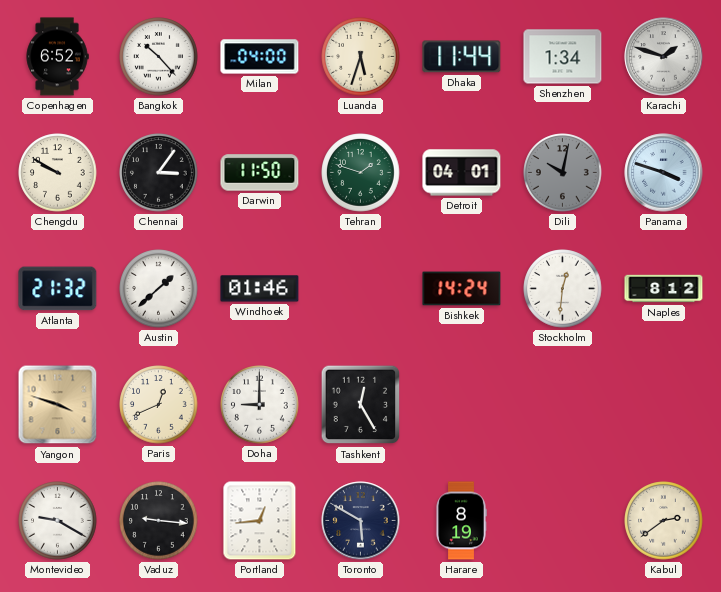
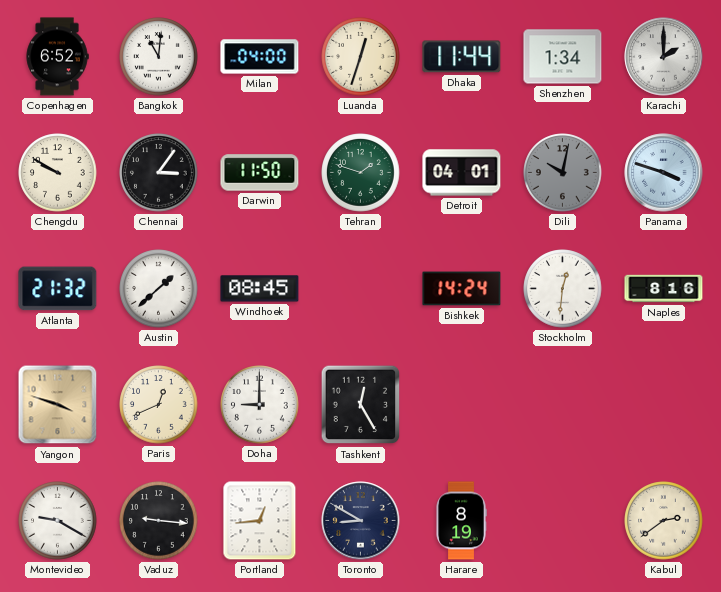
Bangkok: 10:23 -> 11:01 (159, 57)
Luanda: 5:33 -> 12:33 (361, 57)
Karachi: 1:48 -> 2:00 (664, 57)
Windhoek: 01:46 -> 08:45 (260, 289)
Naples: 8:12 -> 8:16 (664, 289)
Toronto: 5:50 -> 8:50 (361, 521)
